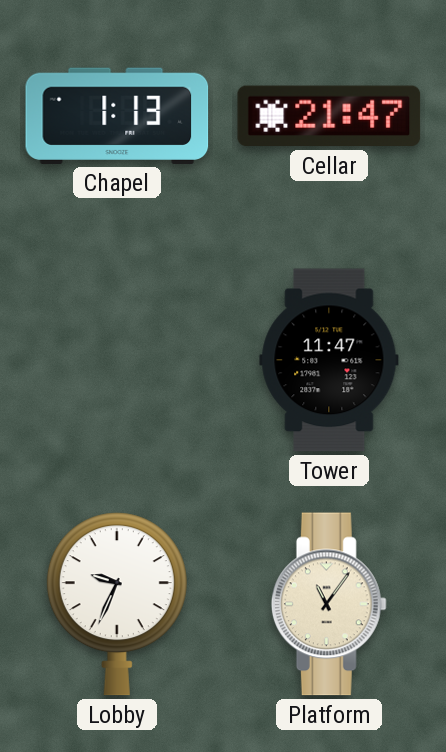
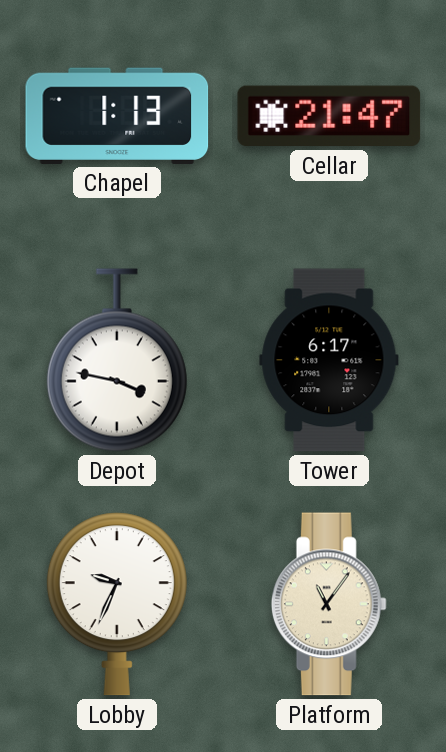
Depot: none -> 3:47 (117, 360)
Tower: 11:47 -> 6:17 (329, 360)
